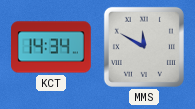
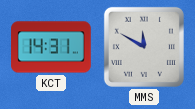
KCT: 14:34 -> 14:31 (51, 47)
